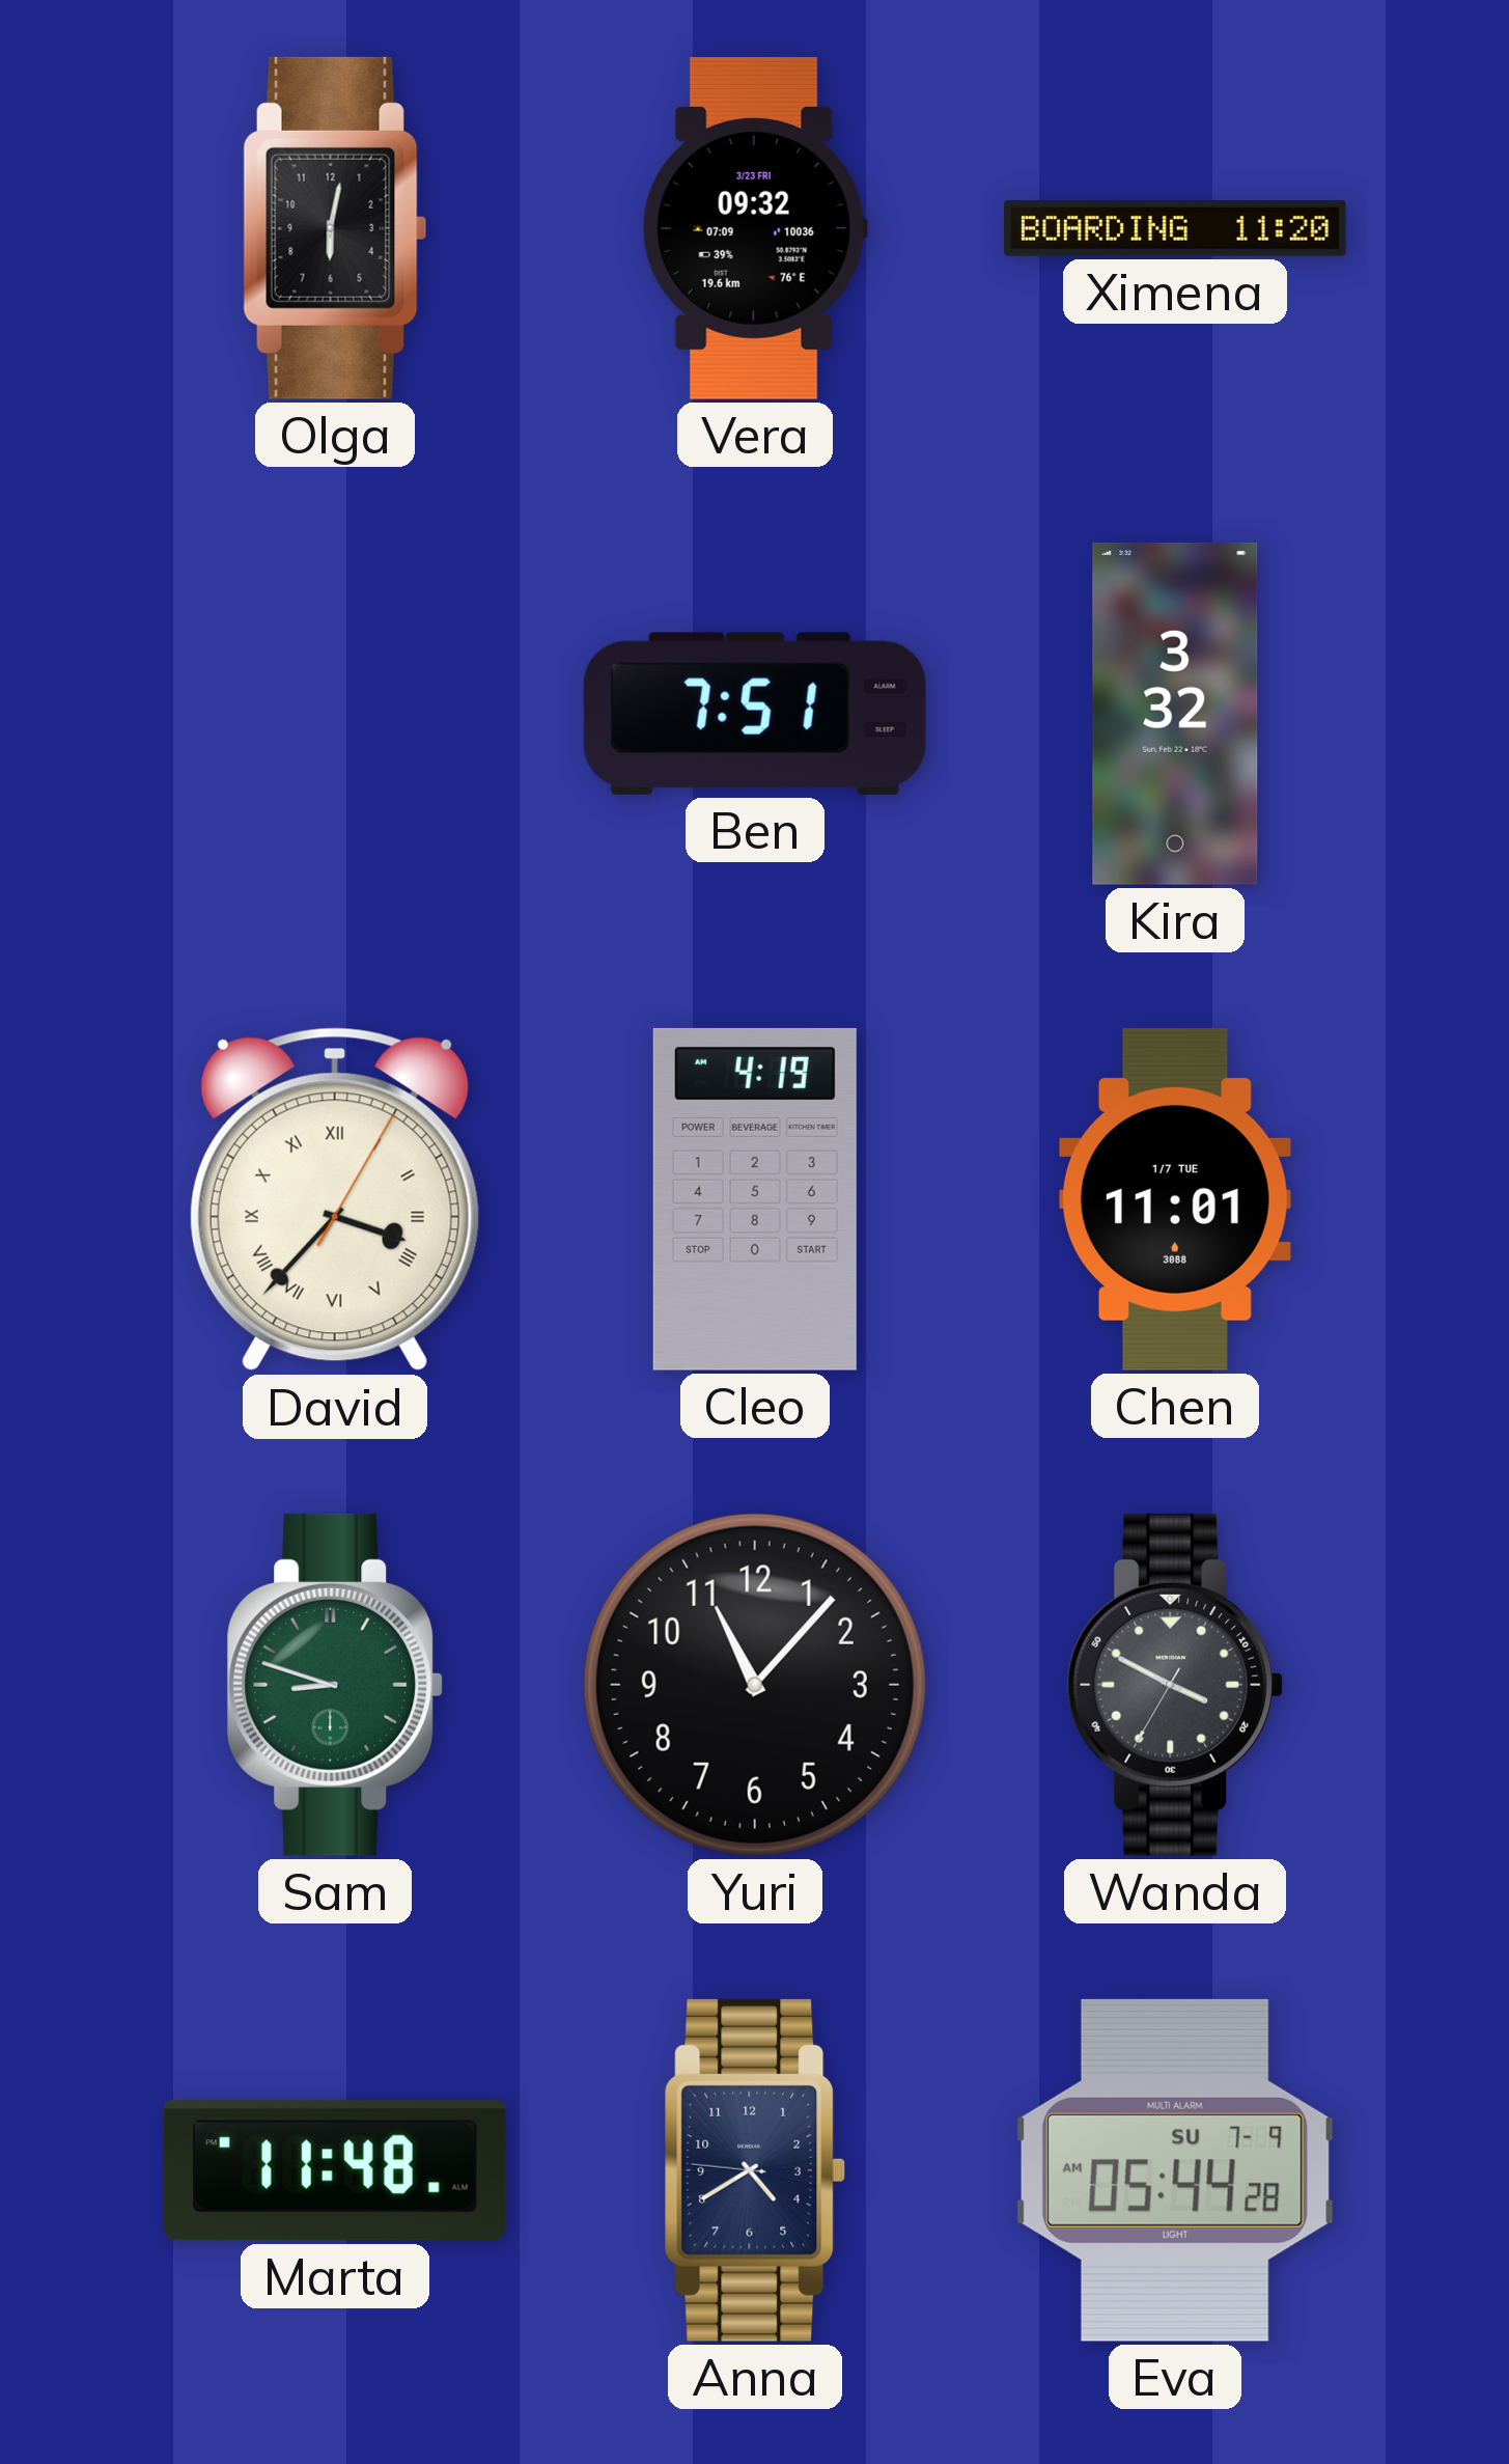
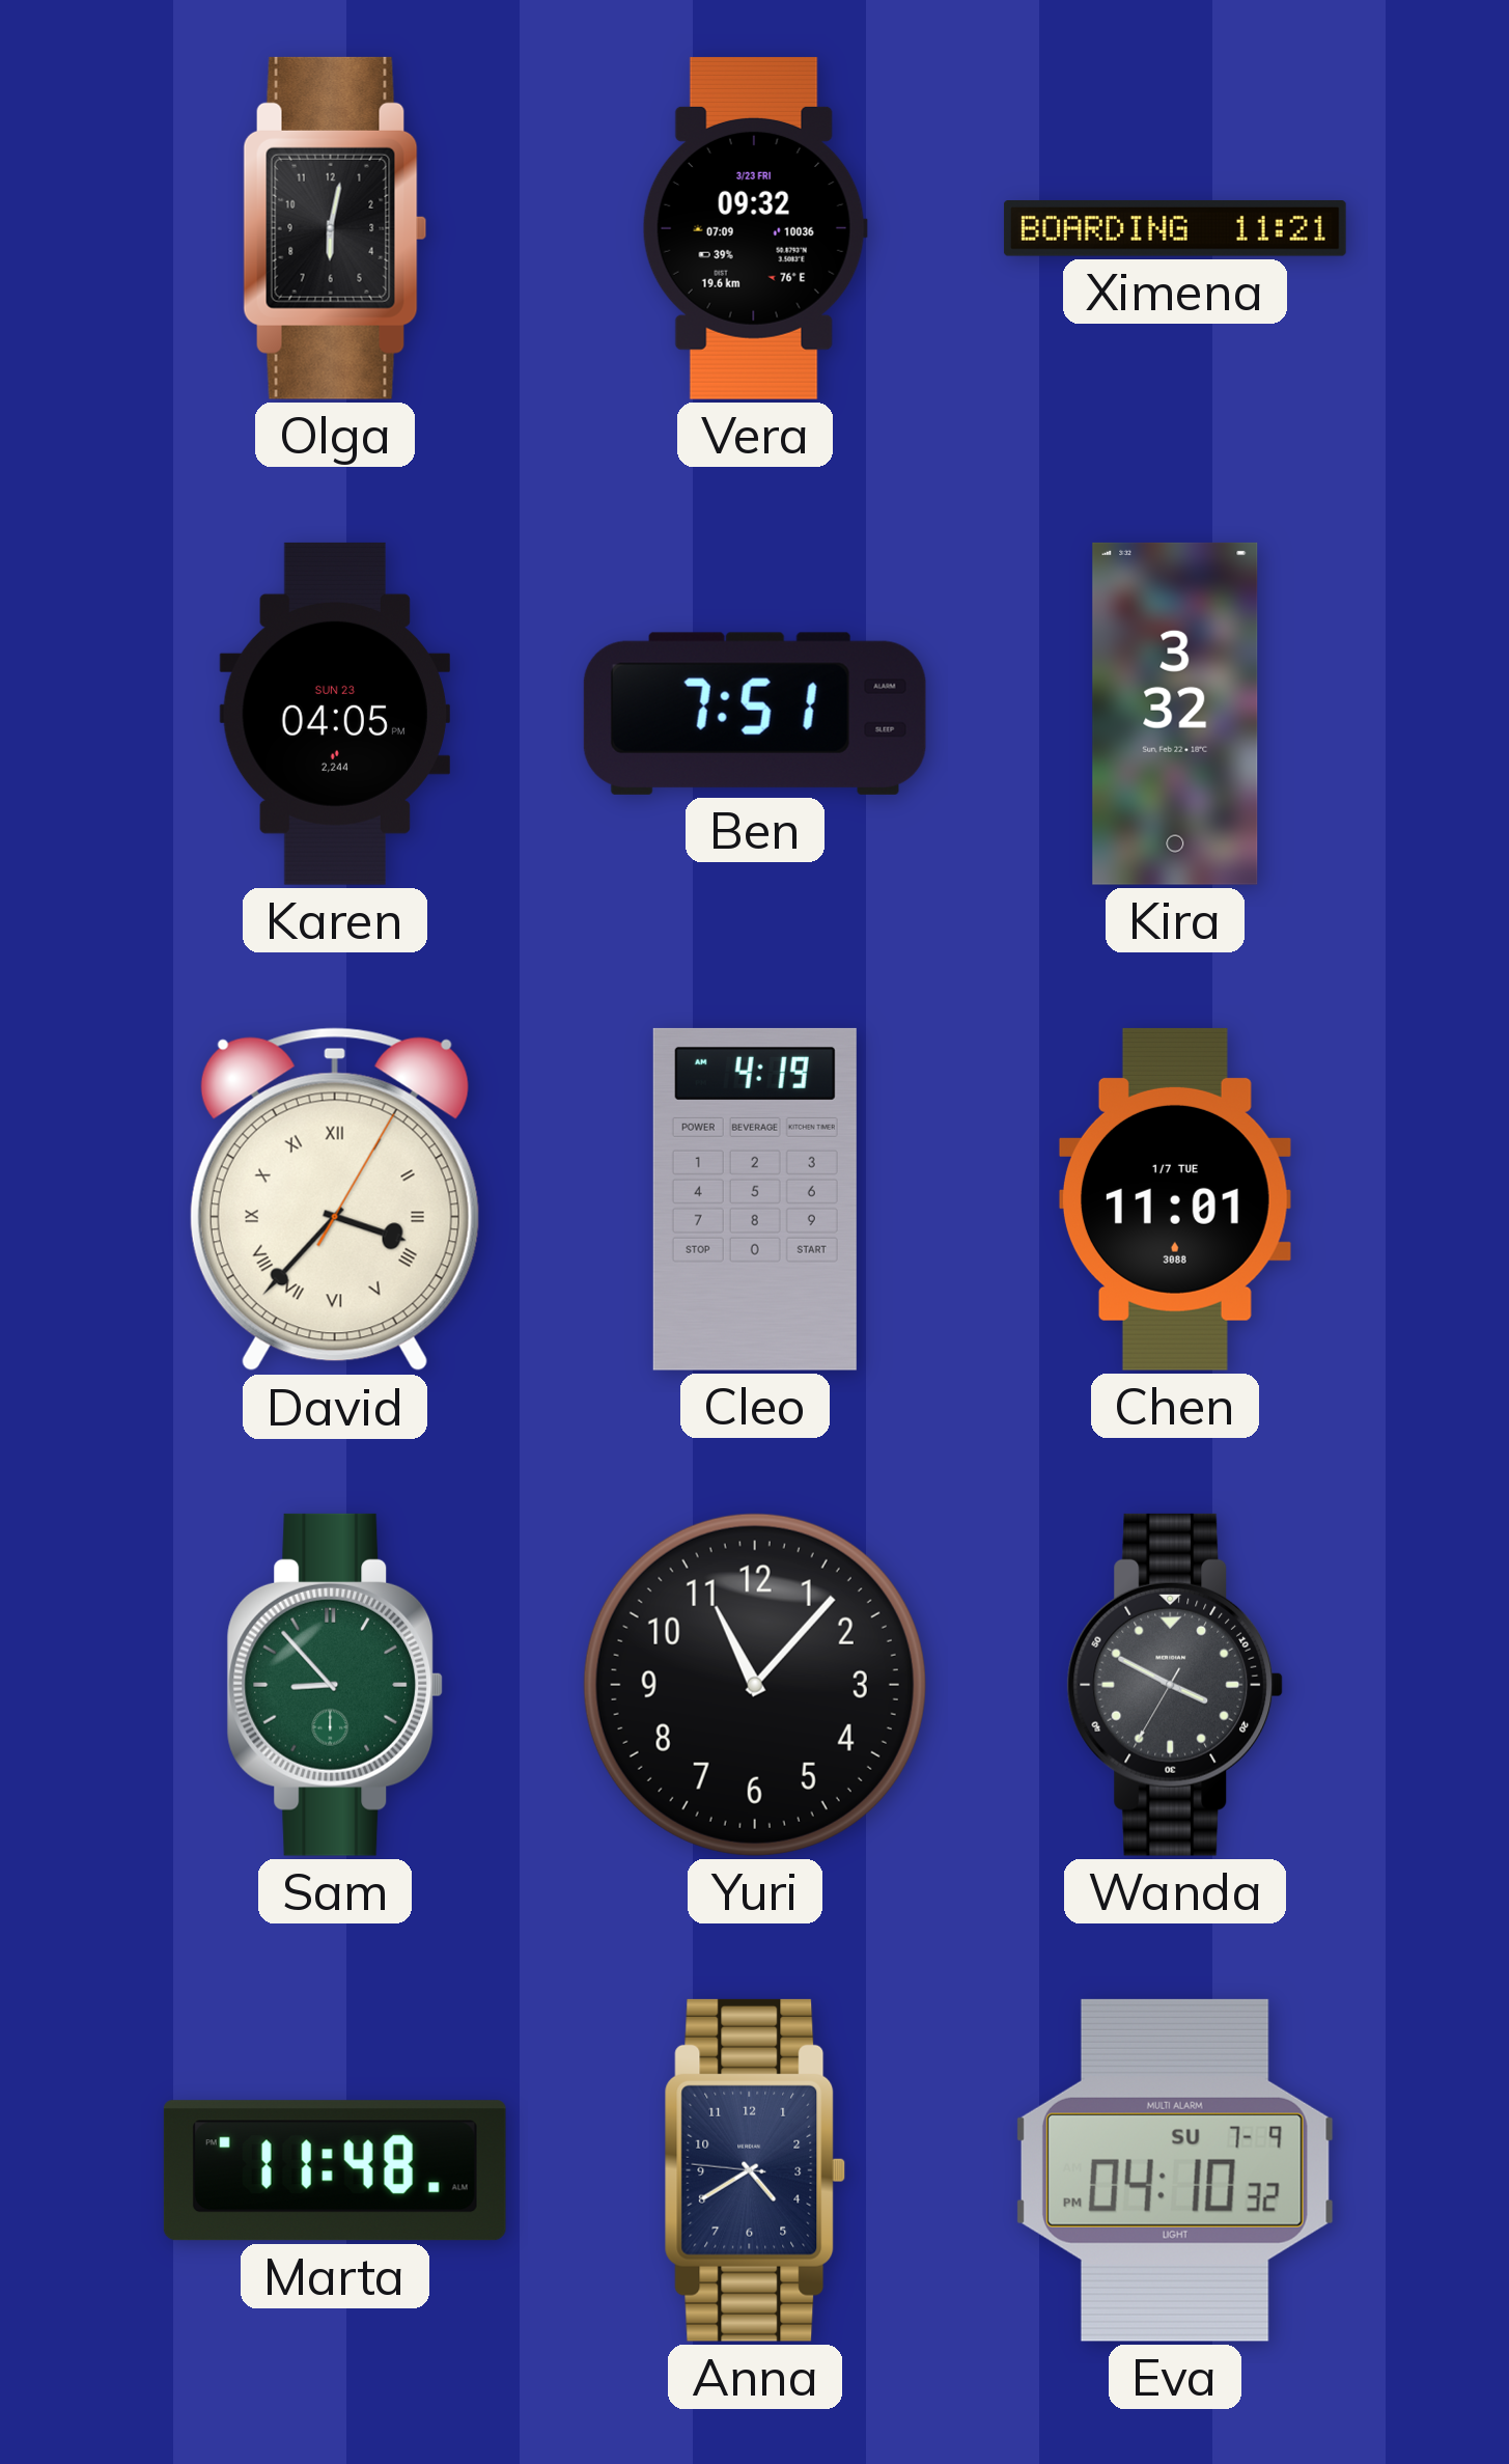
Ximena: 11:20 -> 11:21 (1175, 229)
Karen: none -> 04:05 (335, 714)
Sam: 8:48 -> 8:53 (335, 1685)
Eva: 05:44 -> 04:10 (1175, 2170)
